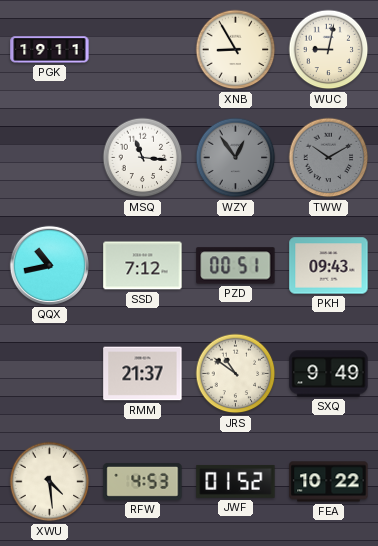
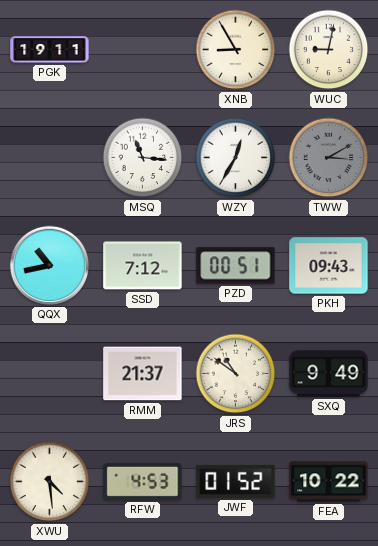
WZY: 12:54 -> 12:35 (236, 158)
WZY dial: grey -> white (236, 158)
TWW: 10:10 -> 3:10 (329, 158)
